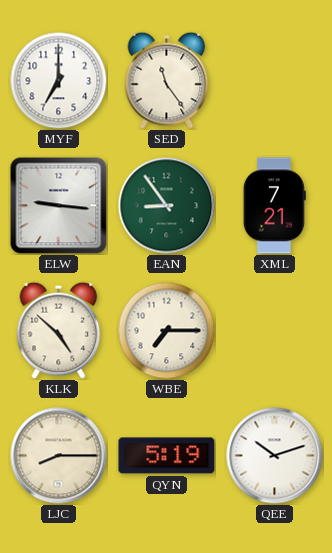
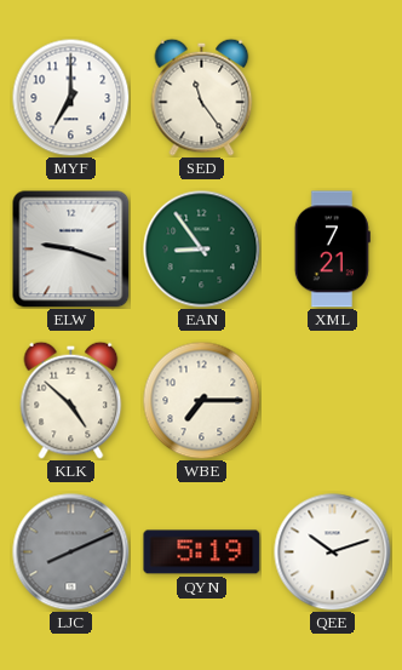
ELW: 9:16 -> 9:18 (71, 250)
LJC: 8:15 -> 8:11 (71, 552)
LJC dial: cream -> grey (71, 552)
